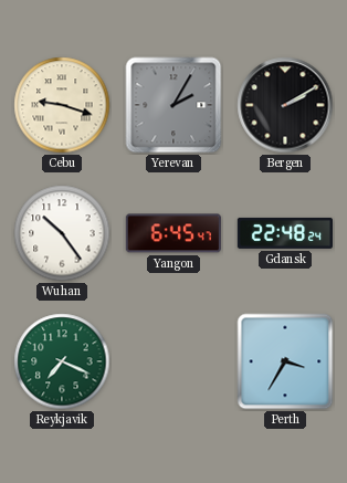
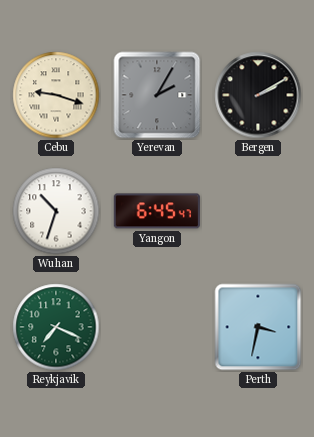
Wuhan: 10:24 -> 10:33 (56, 211)
Gdansk: 22:48 -> none (285, 233)
Perth: 3:35 -> 3:32 (258, 327)
